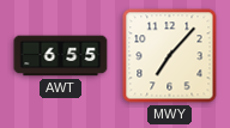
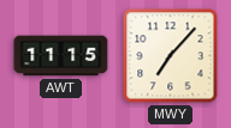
AWT: 6:55 -> 11:15 (61, 56)
